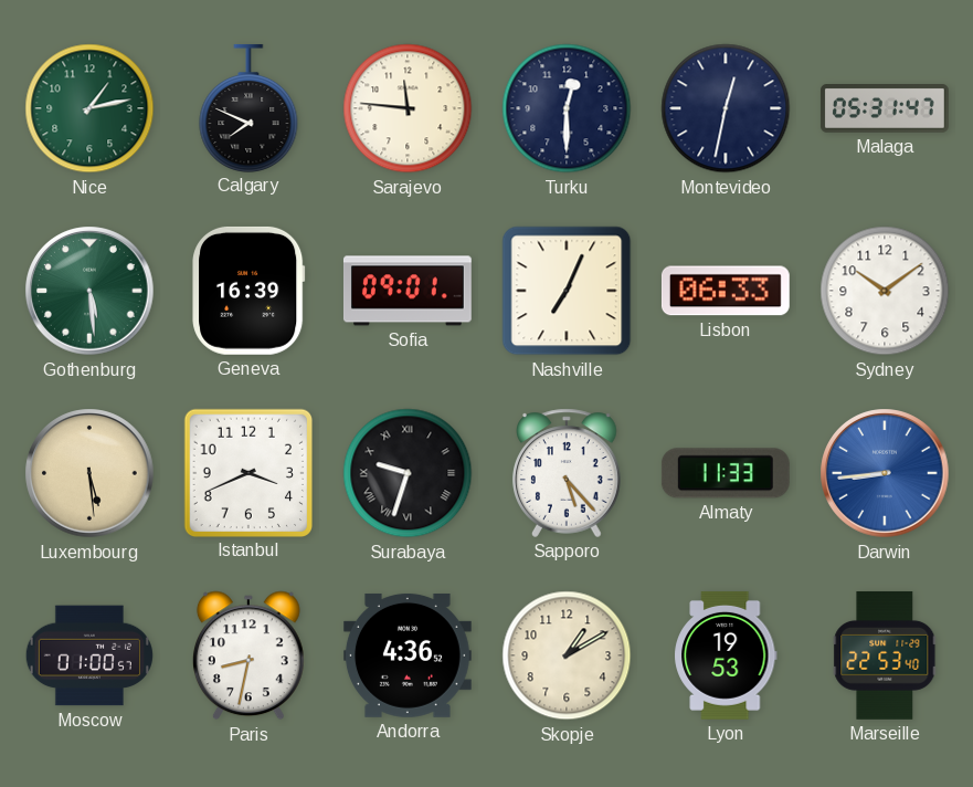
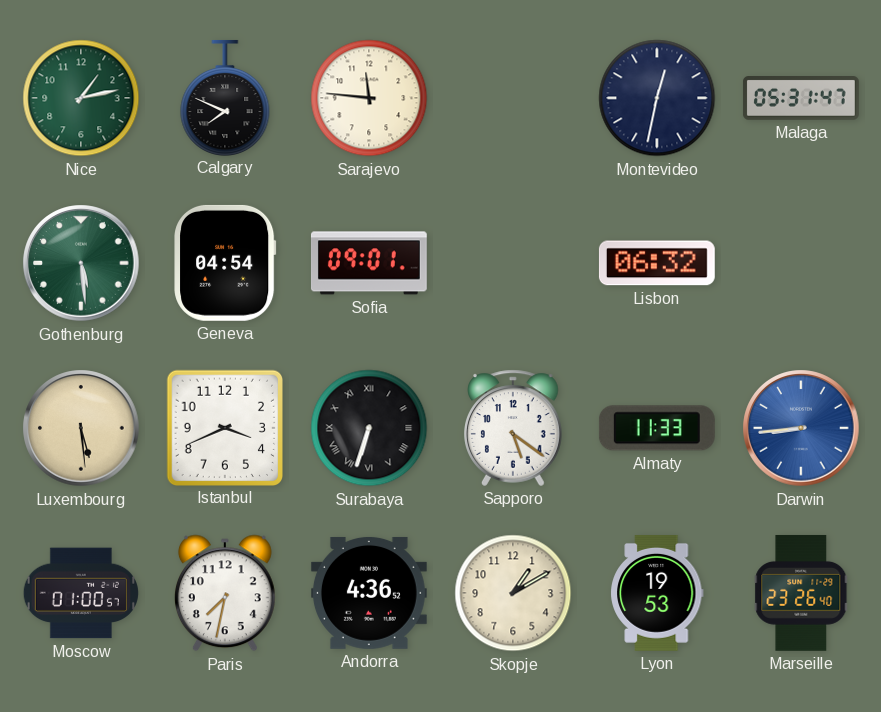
Turku: 12:30 -> none (567, 108)
Geneva: 16:39 -> 04:54 (225, 263)
Nashville: 7:04 -> none (567, 291)
Lisbon: 06:33 -> 06:32 (657, 263)
Sydney: 10:09 -> none (885, 291)
Surabaya: 9:33 -> 6:33 (369, 428)
Sapporo: 5:23 -> 5:21 (513, 428)
Paris: 8:32 -> 7:32 (225, 593)
Marseille: 22:53 -> 23:26 (801, 593)
